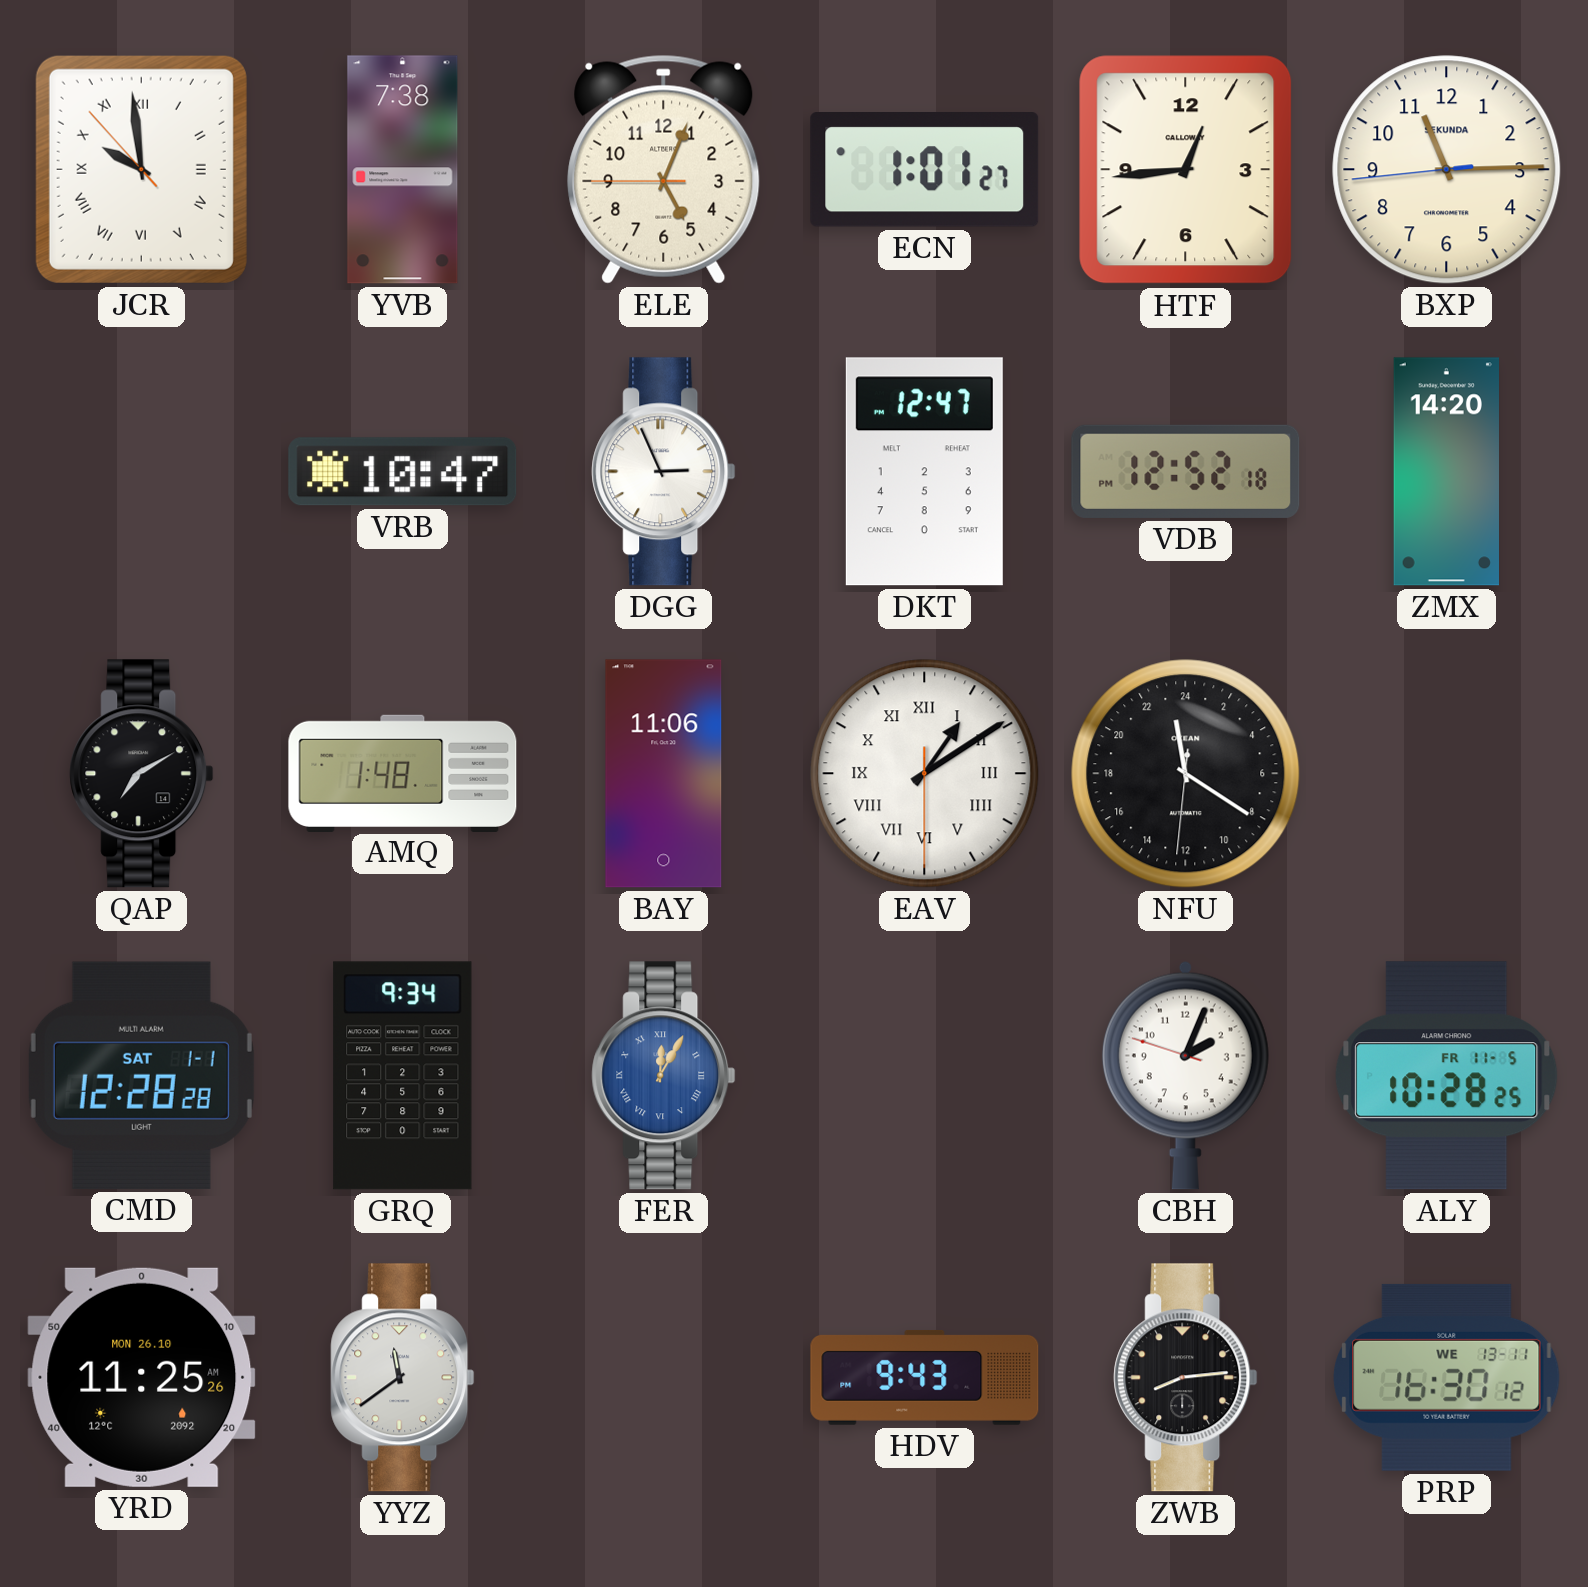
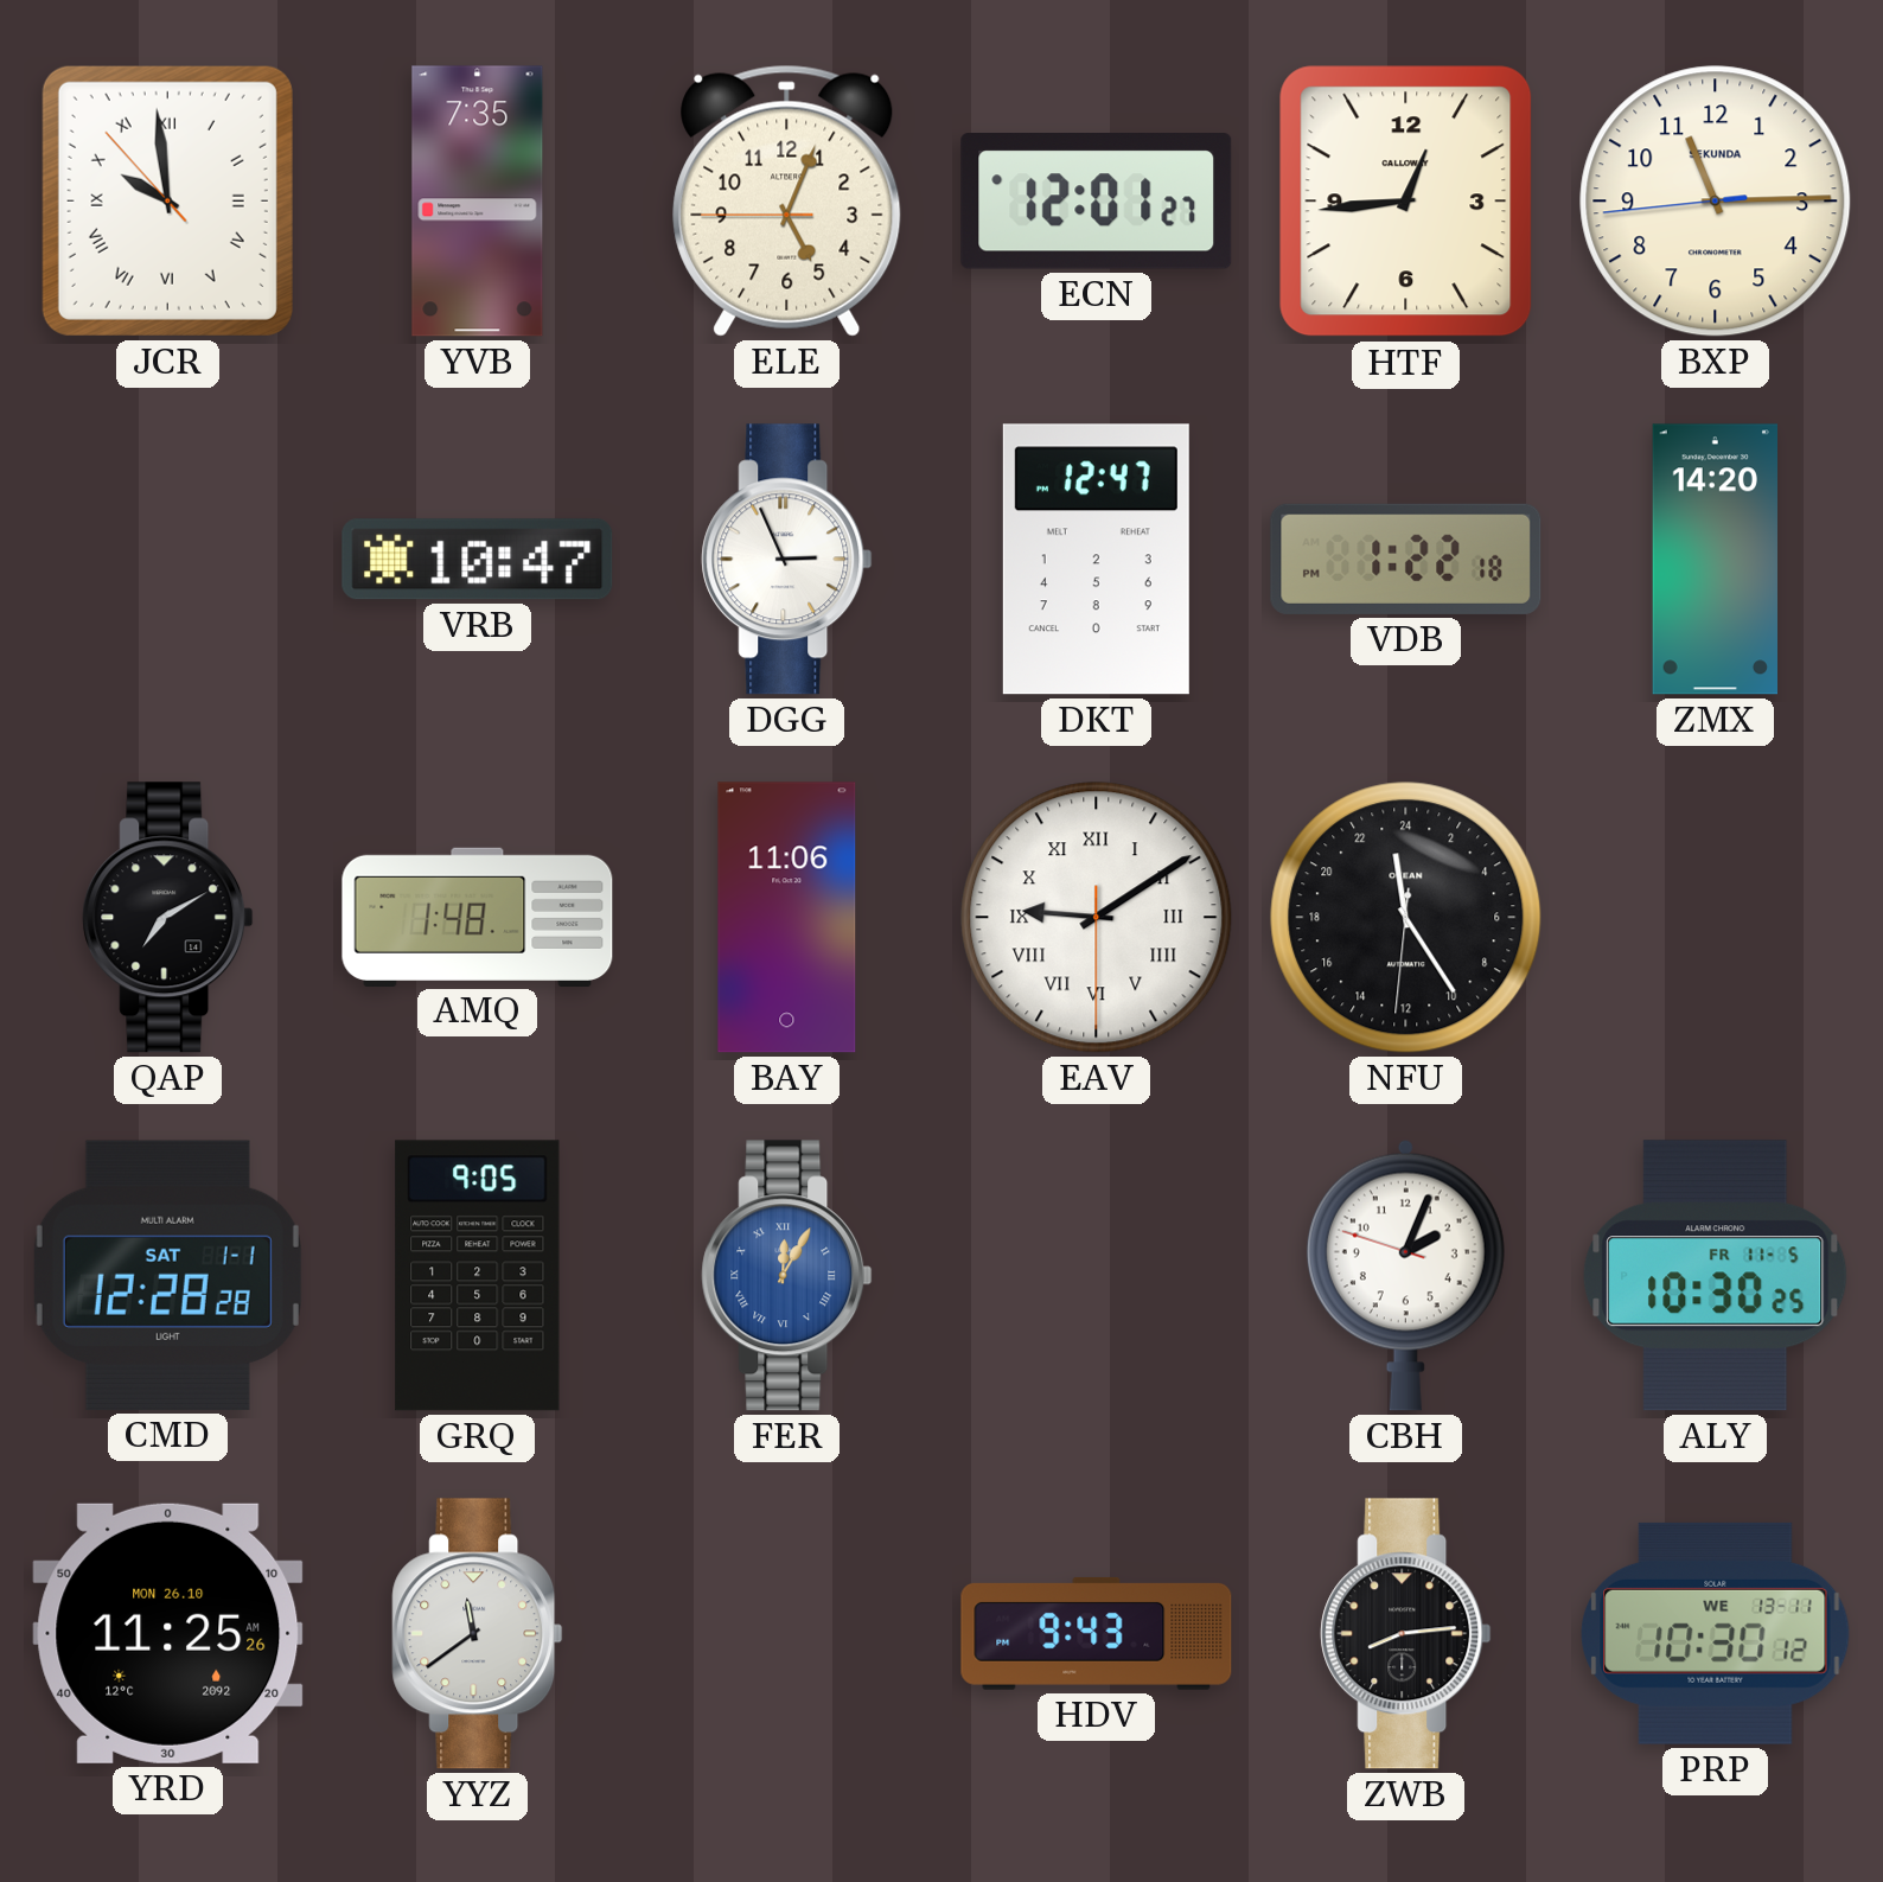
YVB: 7:38 -> 7:35 (478, 202)
ECN: 1:01 -> 12:01 (1097, 202)
VDB: 12:52 -> 1:22 (1406, 559)
EAV: 1:09 -> 9:09 (1097, 918)
NFU: 23:20 -> 23:24 (1406, 918)
GRQ: 9:34 -> 9:05 (478, 1276)
ALY: 10:28 -> 10:30 (1716, 1276)
PRP: 16:30 -> 10:30 (1716, 1633)
